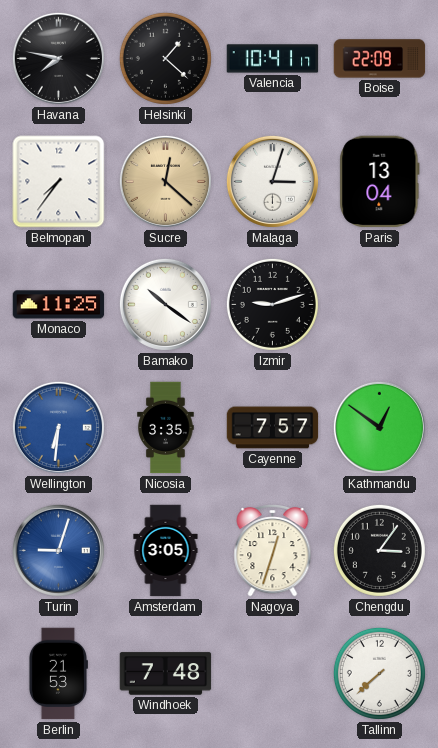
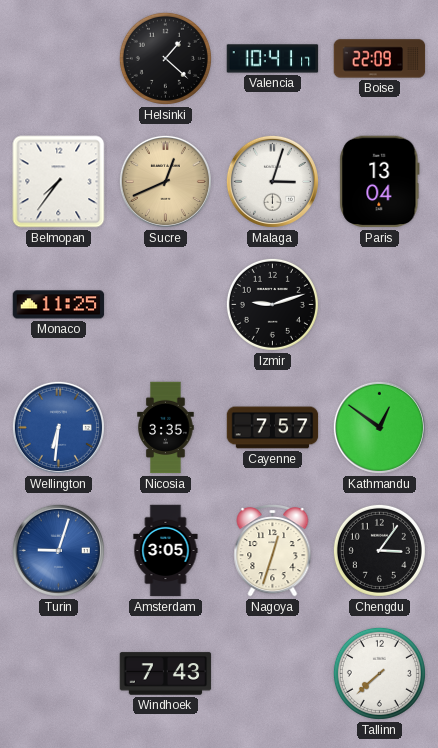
Havana: 7:47 -> none (58, 58)
Sucre: 12:22 -> 12:41 (165, 181)
Bamako: 10:21 -> none (165, 304)
Berlin: 21:53 -> none (58, 674)
Windhoek: 7:48 -> 7:43 (166, 674)
